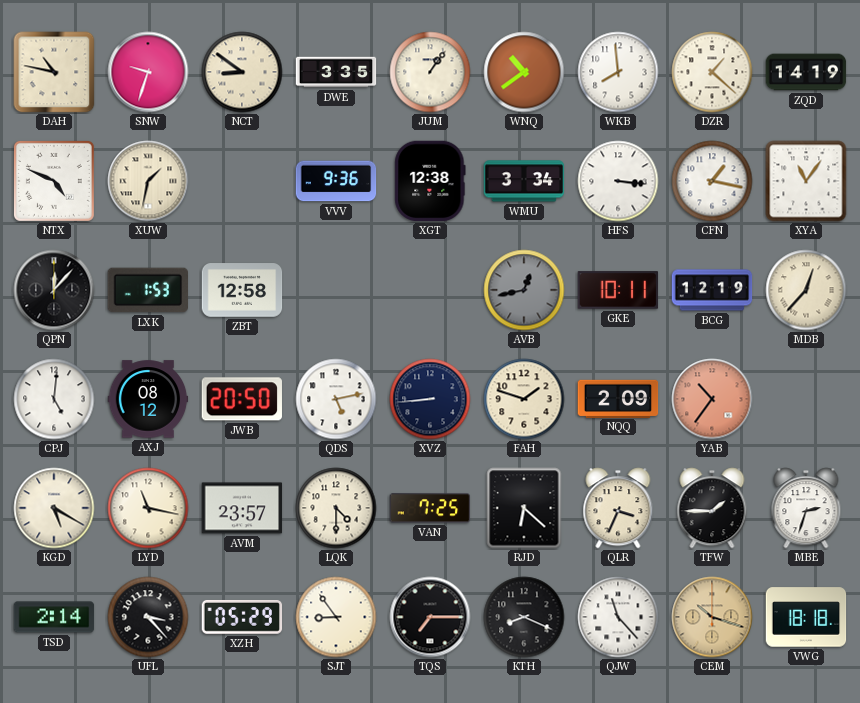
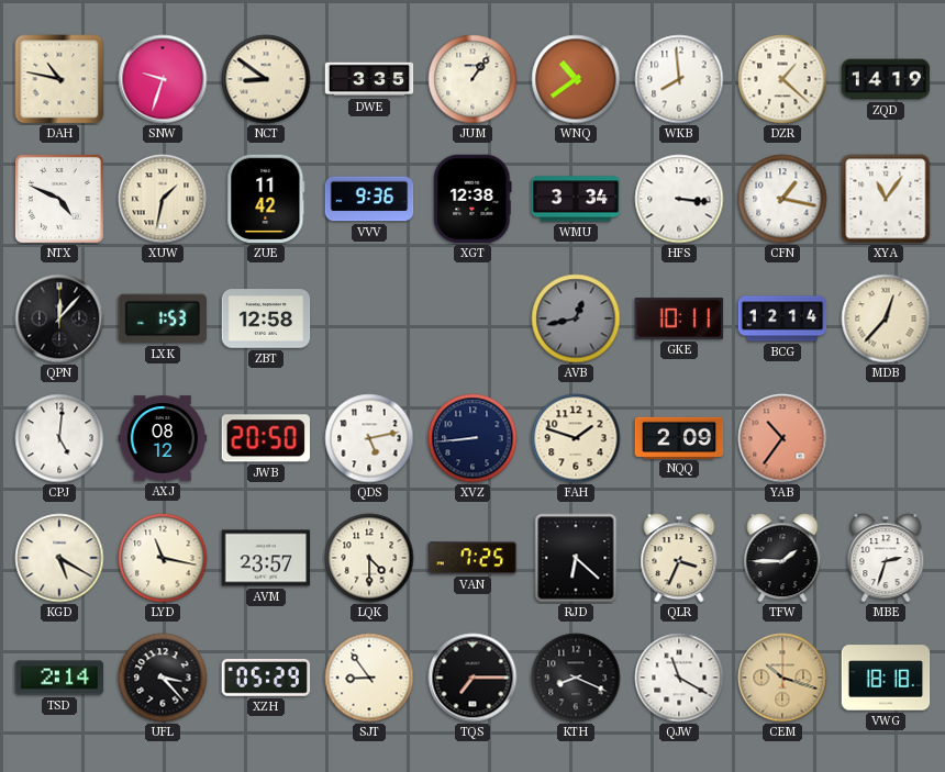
ZUE: none -> 11:42 (266, 199)
BCG: 12:19 -> 12:14 (782, 318)
QJW: 11:23 -> 11:20 (679, 678)
